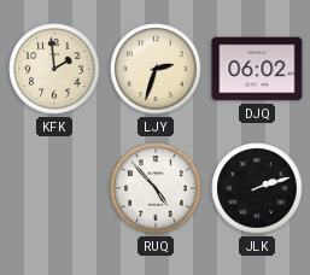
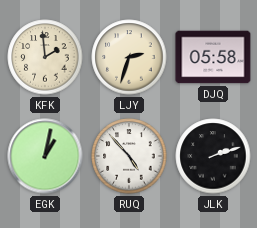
DJQ: 06:02 -> 05:58 (213, 57)
EGK: none -> 1:02 (45, 156)
